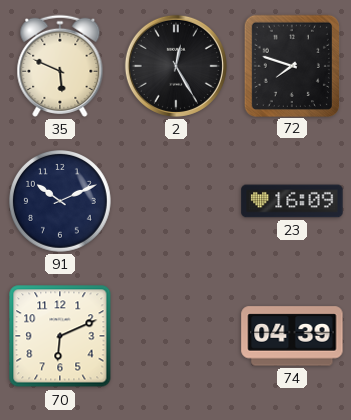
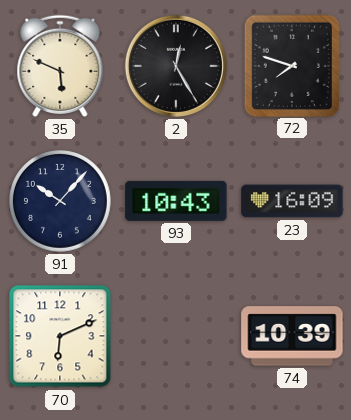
91: 10:11 -> 10:07 (61, 202)
93: none -> 10:43 (176, 201)
74: 04:39 -> 10:39 (292, 336)
